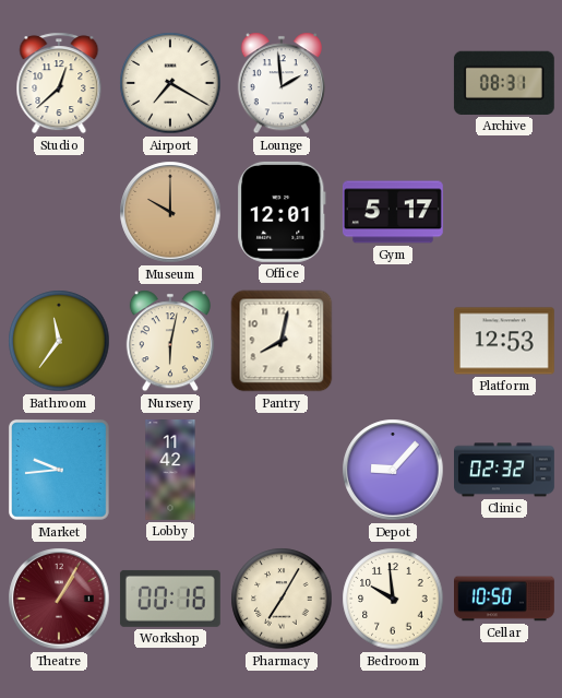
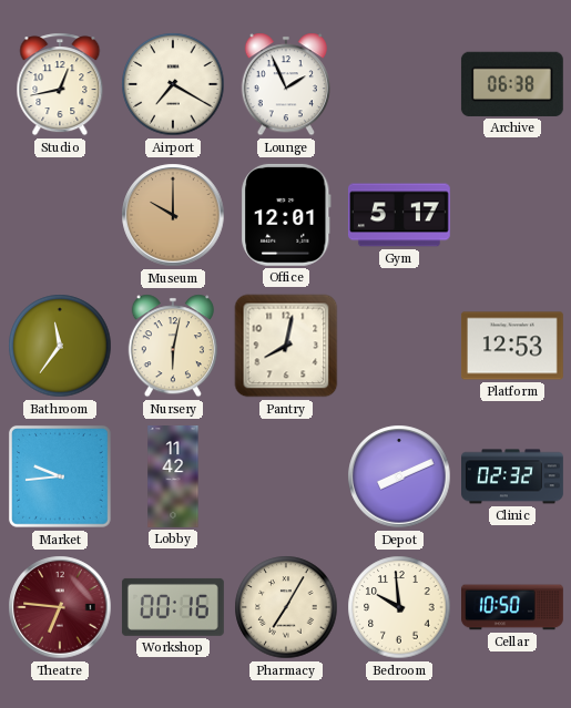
Studio: 12:38 -> 12:43 (60, 84)
Lounge: 1:59 -> 1:56 (286, 84)
Archive: 08:31 -> 06:38 (512, 84)
Depot: 9:07 -> 8:11 (399, 476)
Theatre: 1:05 -> 6:46 (60, 607)
